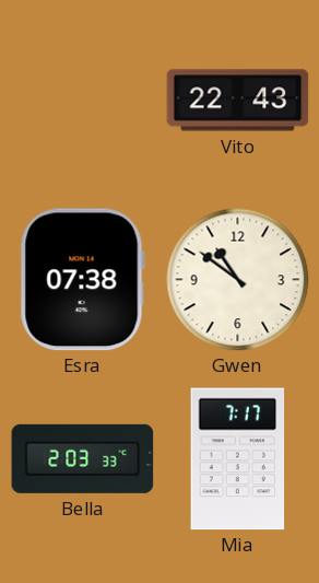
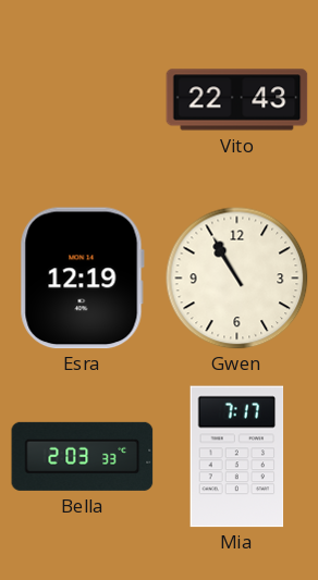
Esra: 07:38 -> 12:19 (82, 279)
Gwen: 10:51 -> 10:55 (237, 279)
